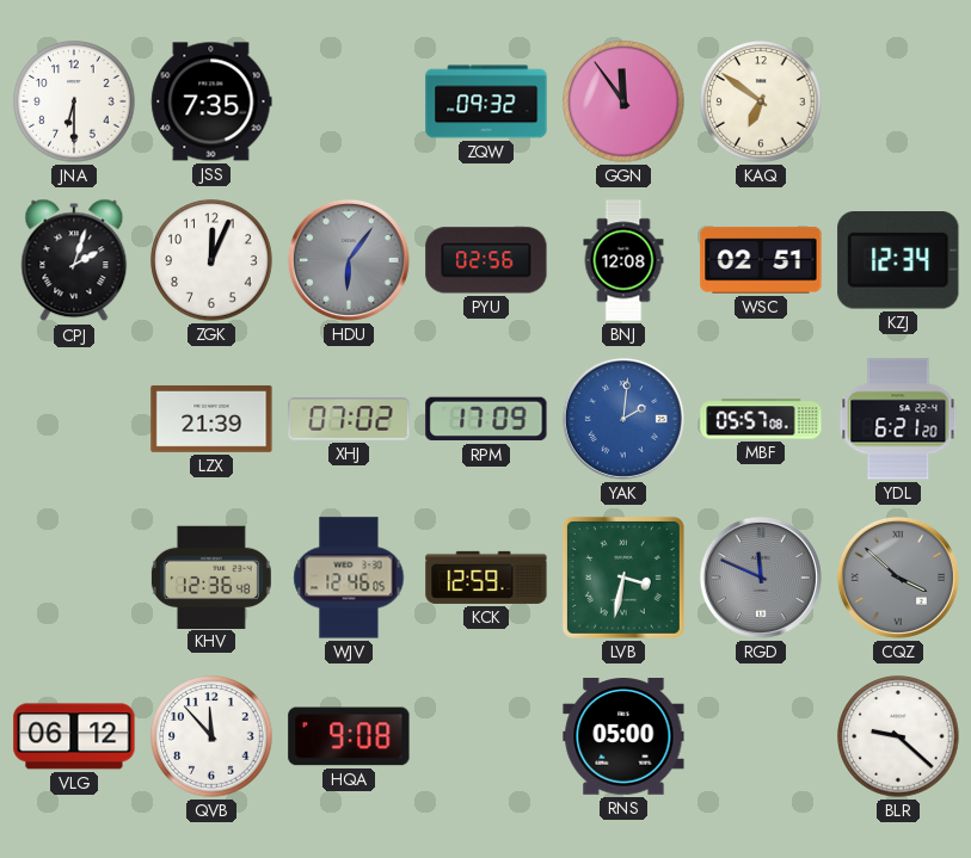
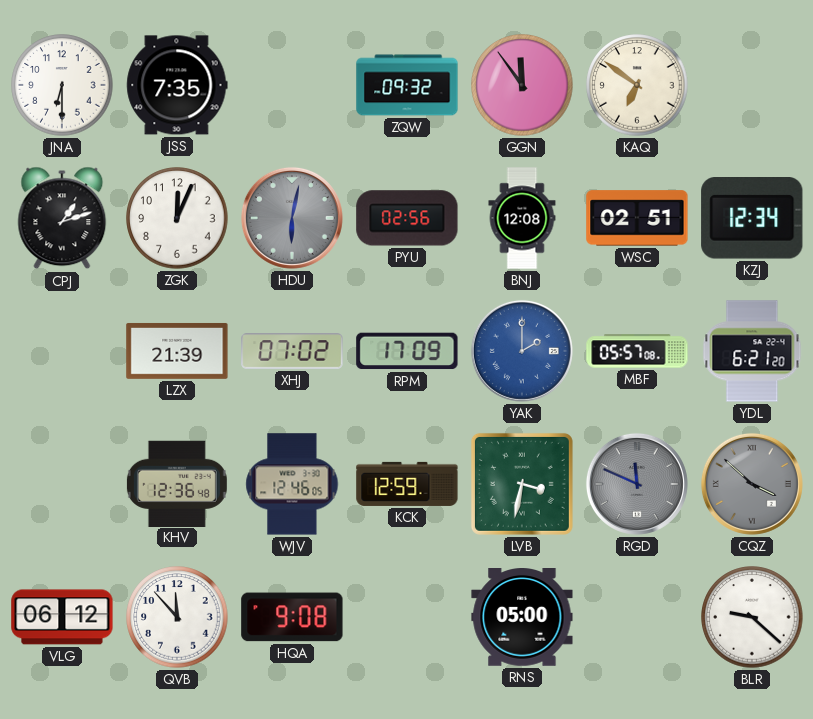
CPJ: 2:03 -> 1:12 (62, 218)
HDU: 6:06 -> 6:02 (292, 218)
YAK: 2:01 -> 2:00 (522, 351)
